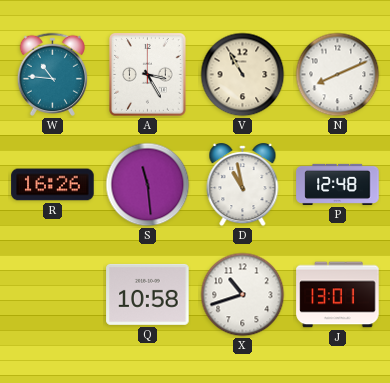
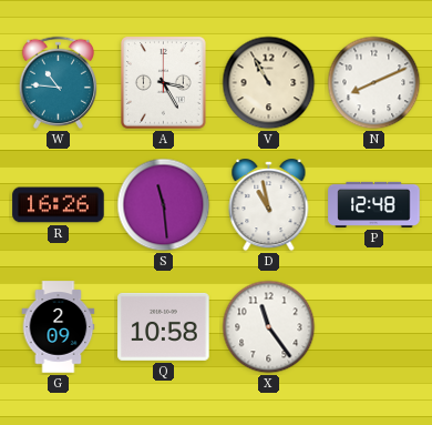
G: none -> 2:09 (59, 327)
X: 10:42 -> 11:24 (269, 327)
J: 13:01 -> none (338, 295)
